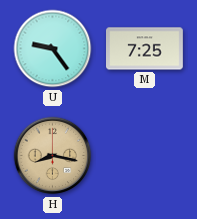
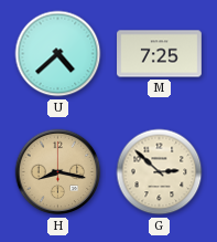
U: 9:24 -> 4:38 (58, 54)
G: none -> 2:52 (160, 172)
